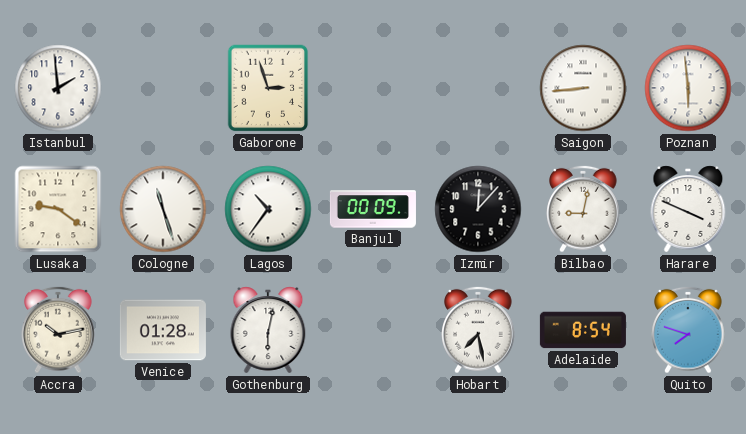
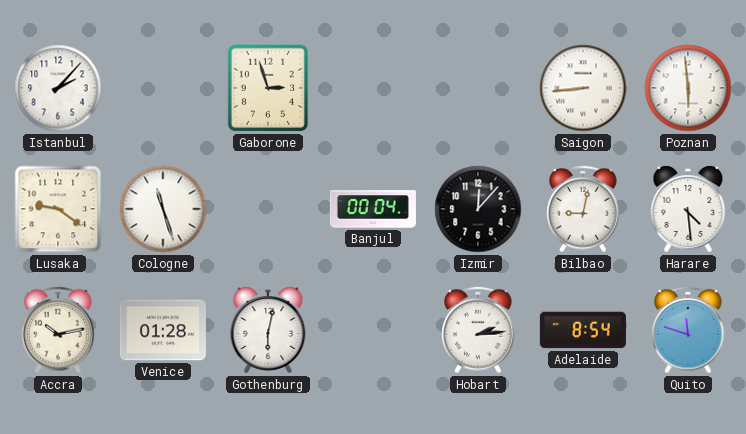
Istanbul: 1:59 -> 2:07 (58, 88)
Lagos: 10:36 -> none (268, 209)
Banjul: 00:09 -> 00:04 (373, 209)
Harare: 3:49 -> 4:29 (688, 209)
Hobart: 7:28 -> 2:14 (478, 330)
Quito: 7:48 -> 11:48 (688, 330)
